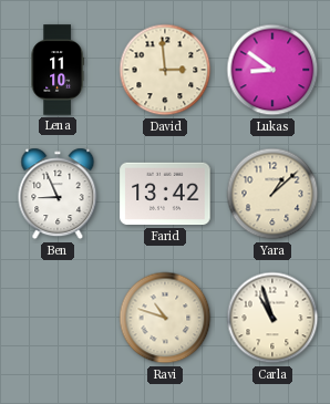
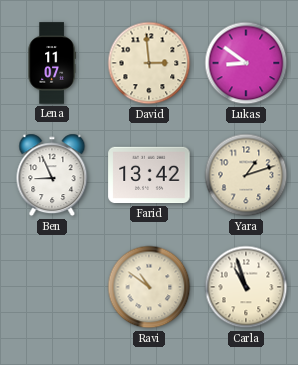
Lena: 11:10 -> 11:07 (52, 63)
Yara: 1:08 -> 1:12 (246, 175)
Ravi: 10:48 -> 10:51 (149, 287)
